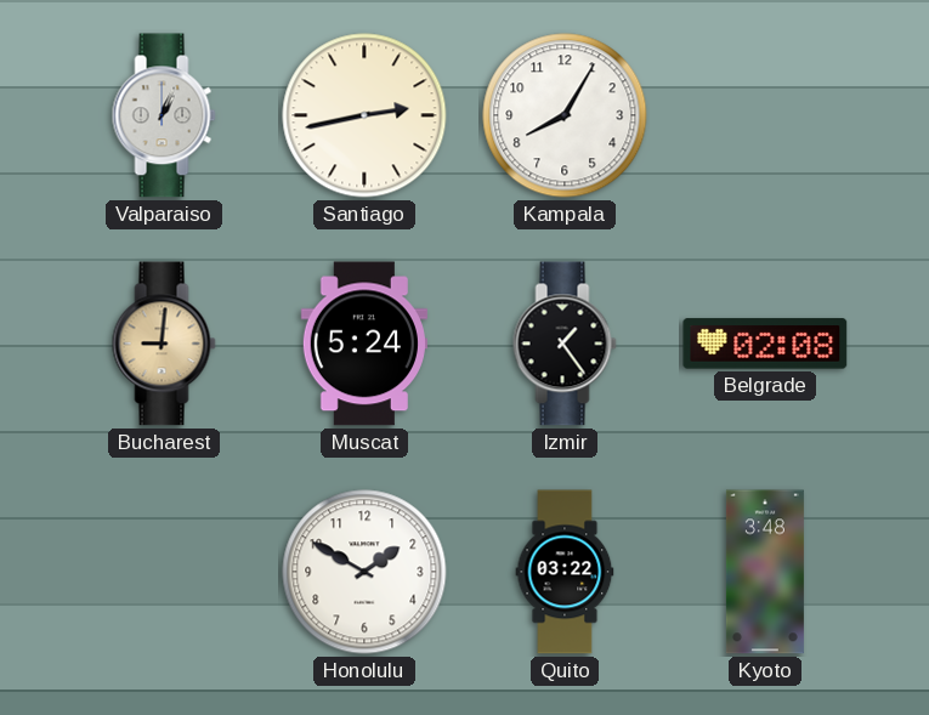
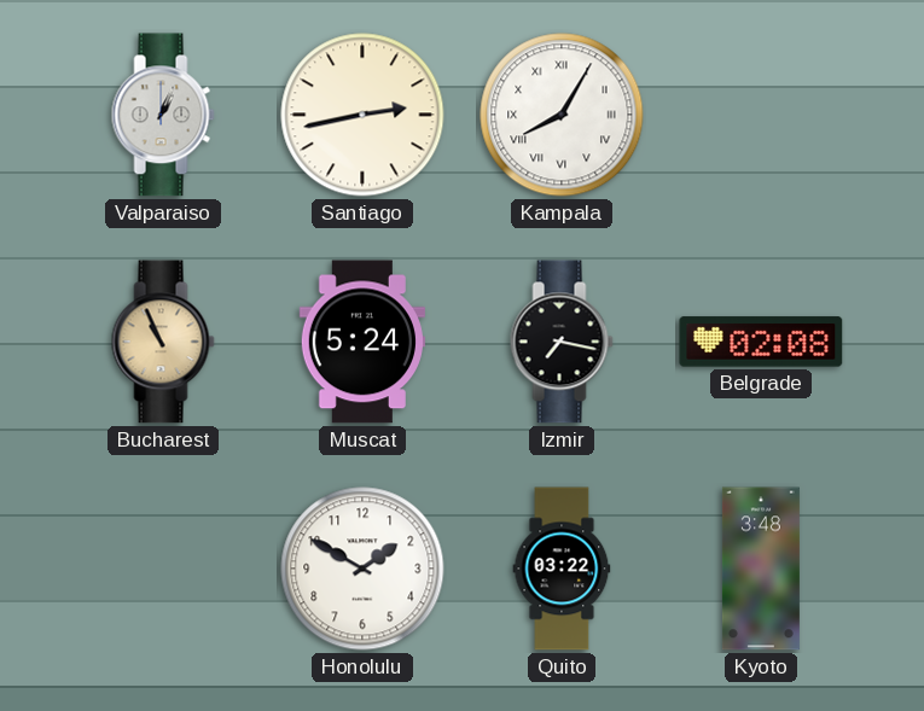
Kampala numerals: Arabic -> Roman (562, 115)
Bucharest: 9:01 -> 10:56 (163, 342)
Izmir: 1:24 -> 7:17 (562, 342)
